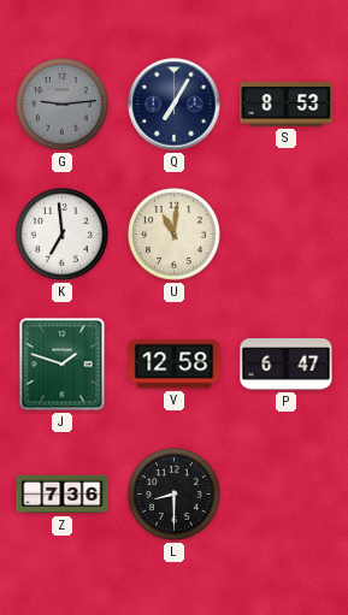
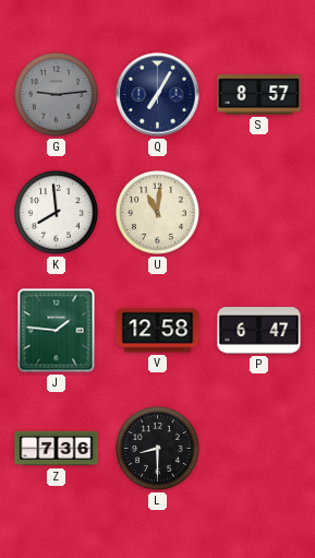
S: 8:53 -> 8:57 (259, 95)
K: 6:59 -> 7:59 (57, 213)
J: 1:48 -> 1:46 (57, 331)
